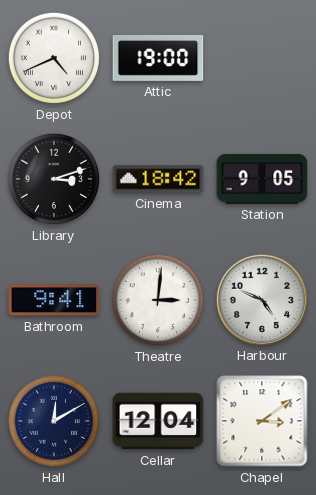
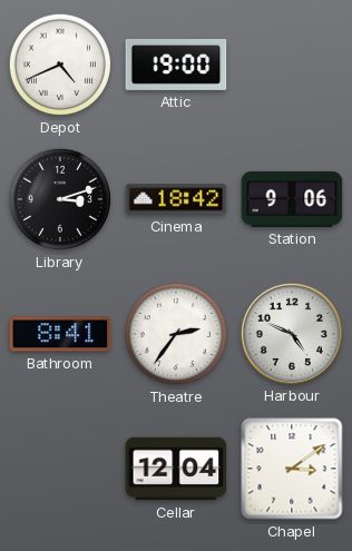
Station: 9:05 -> 9:06 (292, 199)
Bathroom: 9:41 -> 8:41 (60, 334)
Theatre: 3:01 -> 2:36 (175, 334)
Hall: 12:10 -> none (53, 421)
